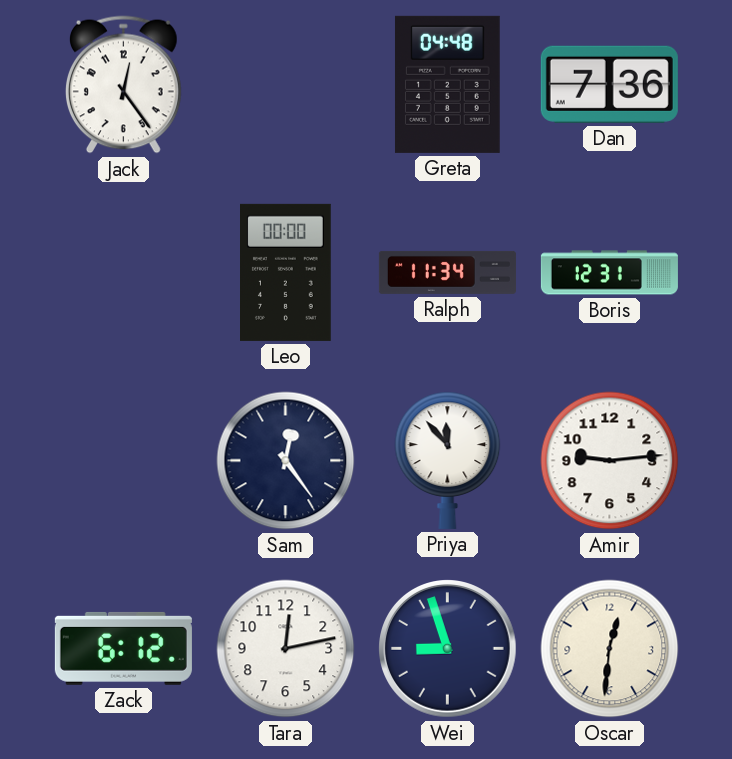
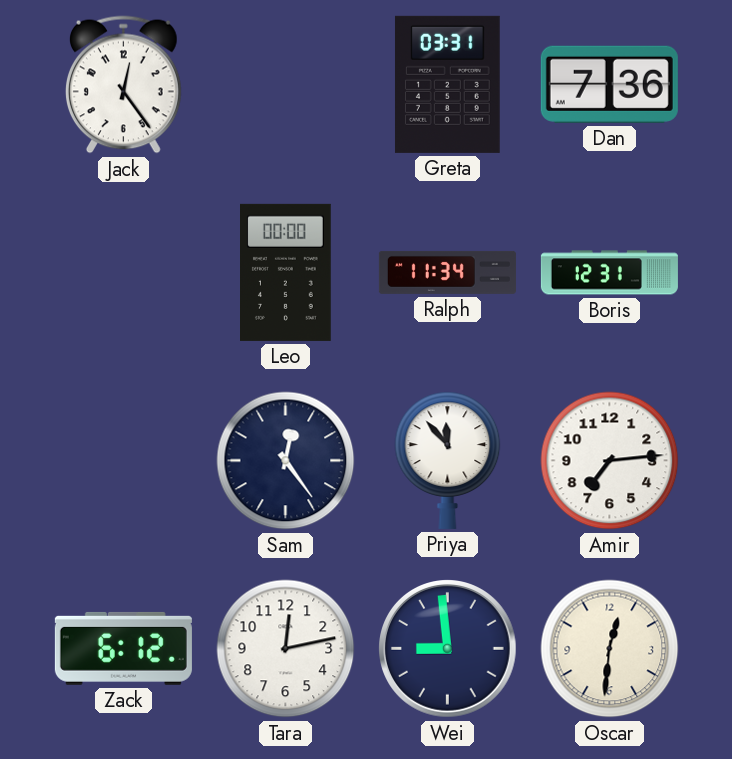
Greta: 04:48 -> 03:31 (447, 84)
Amir: 9:14 -> 7:14 (610, 461)
Wei: 8:57 -> 8:59 (448, 649)
